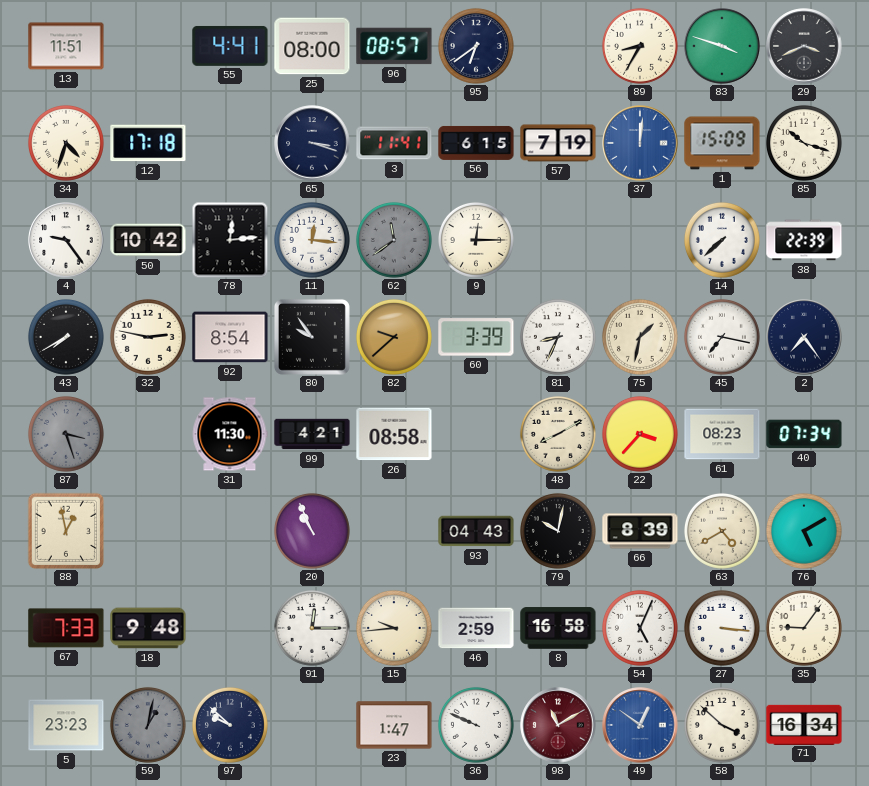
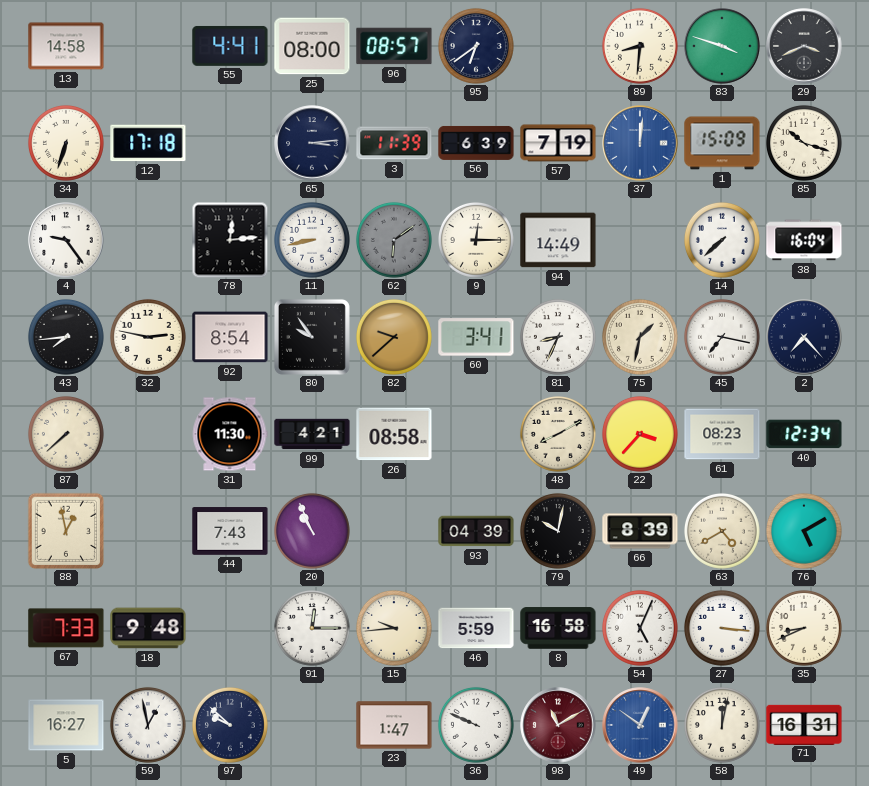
13: 11:51 -> 14:58 (66, 46)
89: 8:35 -> 8:31 (640, 46)
34: 4:33 -> 6:33 (66, 143)
65: 3:18 -> 3:14 (312, 143)
3: 11:41 -> 11:39 (394, 143)
56: 6:15 -> 6:39 (476, 143)
50: 10:42 -> none (148, 240)
11: 12:16 -> 8:43 (312, 240)
62: 11:39 -> 6:09 (394, 240)
94: none -> 14:49 (558, 240)
38: 22:39 -> 16:04 (804, 240)
43: 7:40 -> 7:44 (66, 337)
60: 3:39 -> 3:41 (476, 337)
2: 7:24 -> 7:23 (804, 337)
87: 3:27 -> 7:38 (66, 434)
87 dial: grey -> cream (66, 434)
40: 07:34 -> 12:34 (804, 434)
44: none -> 7:43 (230, 531)
93: 04:43 -> 04:39 (476, 531)
46: 2:59 -> 5:59 (476, 628)
35: 9:06 -> 8:41 (804, 628)
5: 23:23 -> 16:27 (66, 725)
59: 1:02 -> 12:58 (148, 725)
59 dial: grey -> white (148, 725)
58: 3:52 -> 12:02 (722, 725)
71: 16:34 -> 16:31 (804, 724)
